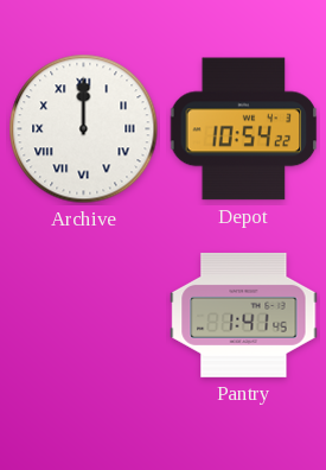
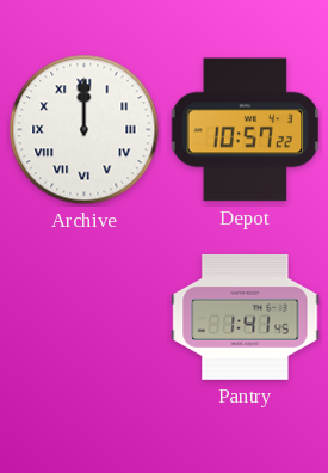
Depot: 10:54 -> 10:57 (246, 130)
